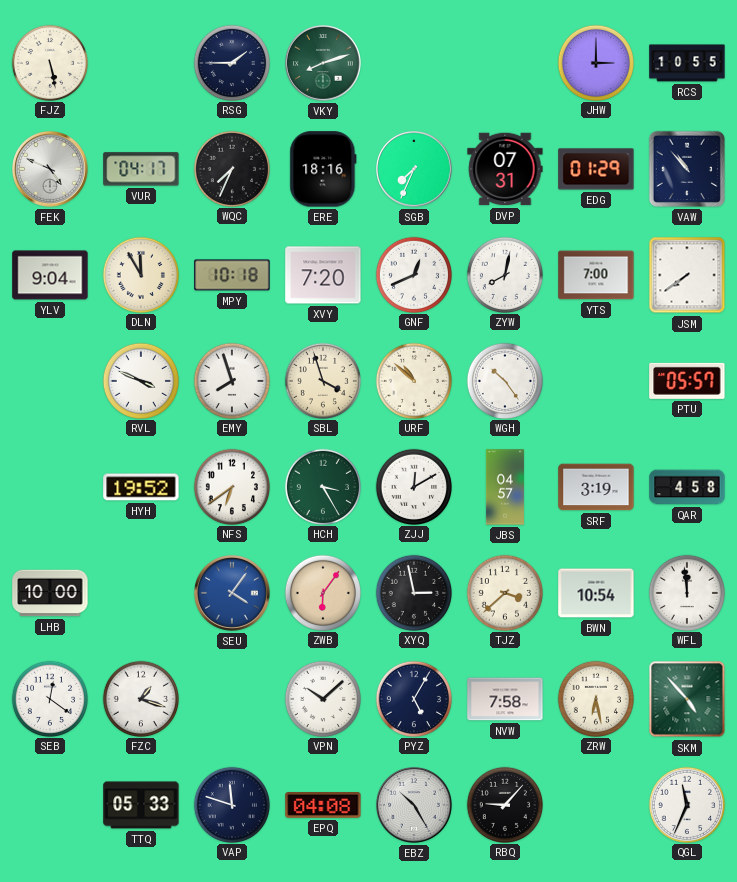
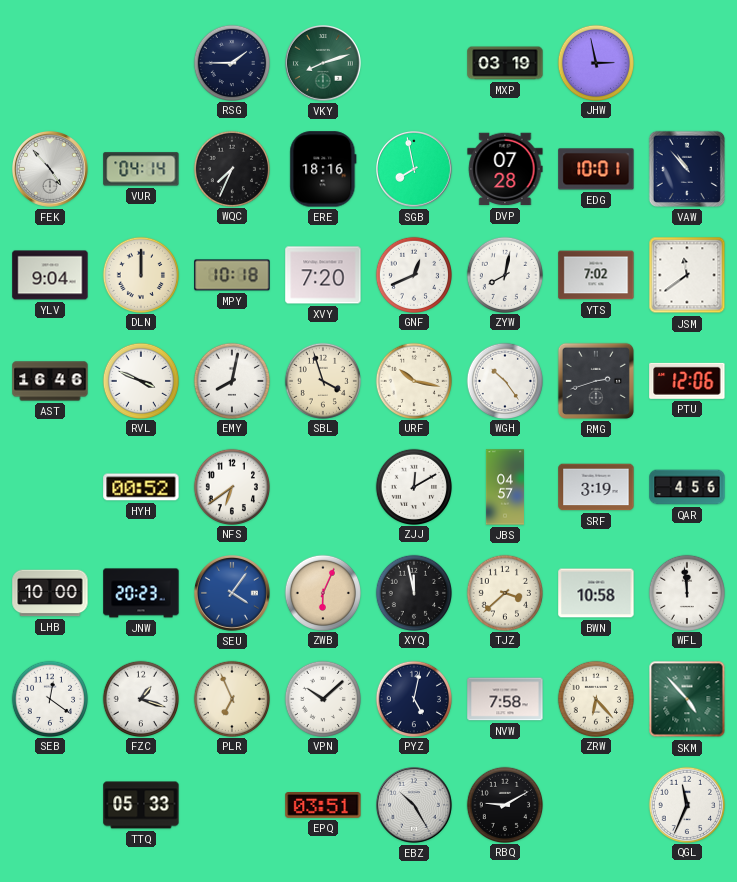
FJZ: 5:28 -> none (49, 62)
MXP: none -> 03:19 (505, 63)
JHW: 3:00 -> 2:58 (595, 62)
RCS: 10:55 -> none (687, 63)
FEK: 4:49 -> 4:53 (51, 170)
VUR: 04:17 -> 04:14 (141, 169)
SGB: 7:34 -> 7:58 (415, 170)
DVP: 07:31 -> 07:28 (505, 169)
EDG: 01:29 -> 10:01 (596, 169)
DLN: 11:55 -> 12:00 (140, 274)
YTS: 7:00 -> 7:02 (596, 275)
JSM: 7:39 -> 11:39 (687, 275)
AST: none -> 16:46 (50, 381)
EMY: 7:57 -> 8:02 (231, 380)
URF: 10:52 -> 10:17 (413, 380)
RMG: none -> 2:42 (596, 381)
PTU: 05:57 -> 12:06 (687, 381)
HYH: 19:52 -> 00:52 (141, 487)
HCH: 3:25 -> none (322, 486)
QAR: 4:58 -> 4:56 (687, 487)
JNW: none -> 20:23 (141, 593)
ZWB: 6:06 -> 6:04 (322, 592)
XYQ: 2:58 -> 11:58 (413, 592)
BWN: 10:54 -> 10:58 (596, 593)
PLR: none -> 6:56 (231, 698)
PYZ: 5:05 -> 5:02 (413, 698)
ZRW: 6:28 -> 6:23 (595, 698)
VAP: 11:48 -> none (231, 804)
EPQ: 04:08 -> 03:51 (323, 806)
RBQ: 9:07 -> 9:10 (504, 804)
